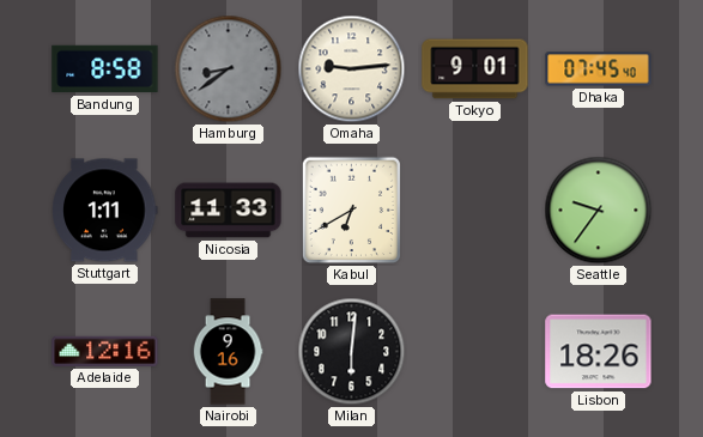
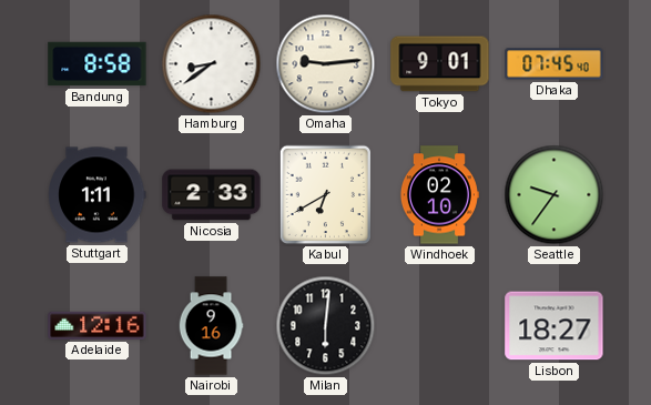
Hamburg dial: grey -> white (212, 64)
Nicosia: 11:33 -> 2:33 (212, 195)
Windhoek: none -> 02:10 (439, 195)
Lisbon: 18:26 -> 18:27 (555, 326)
